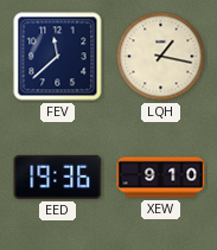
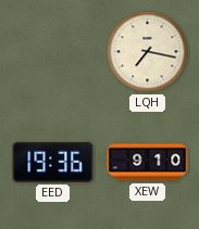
FEV: 11:38 -> none (58, 57)
LQH: 1:17 -> 7:17 (148, 52)
